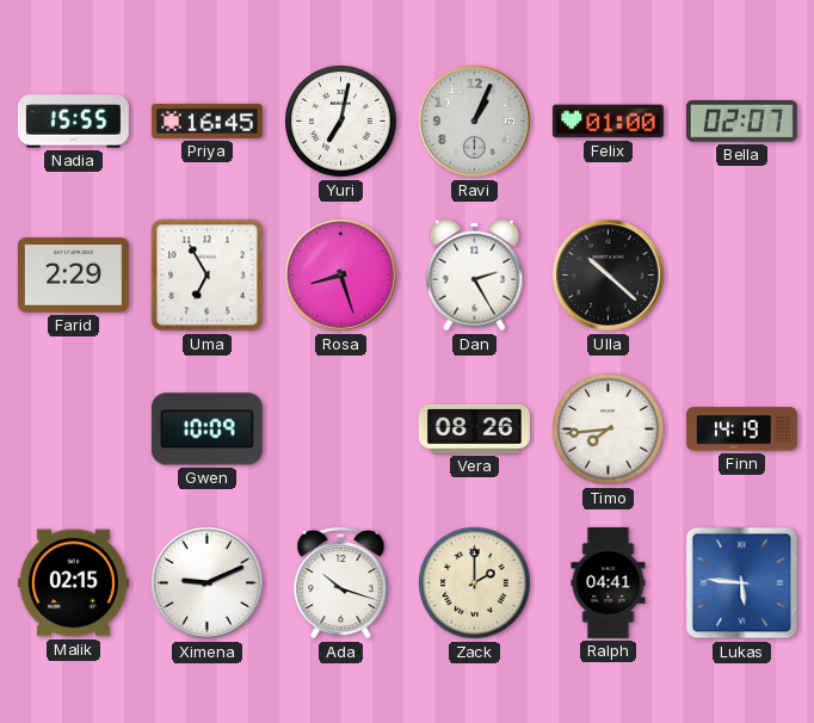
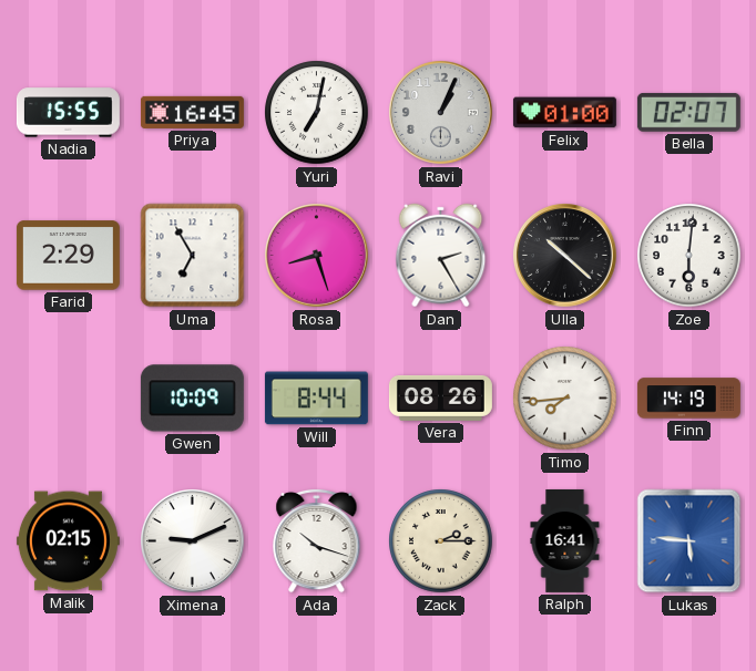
Zoe: none -> 6:01 (689, 256)
Will: none -> 8:44 (316, 399)
Zack: 2:00 -> 2:15 (441, 541)
Ralph: 04:41 -> 16:41 (565, 540)
